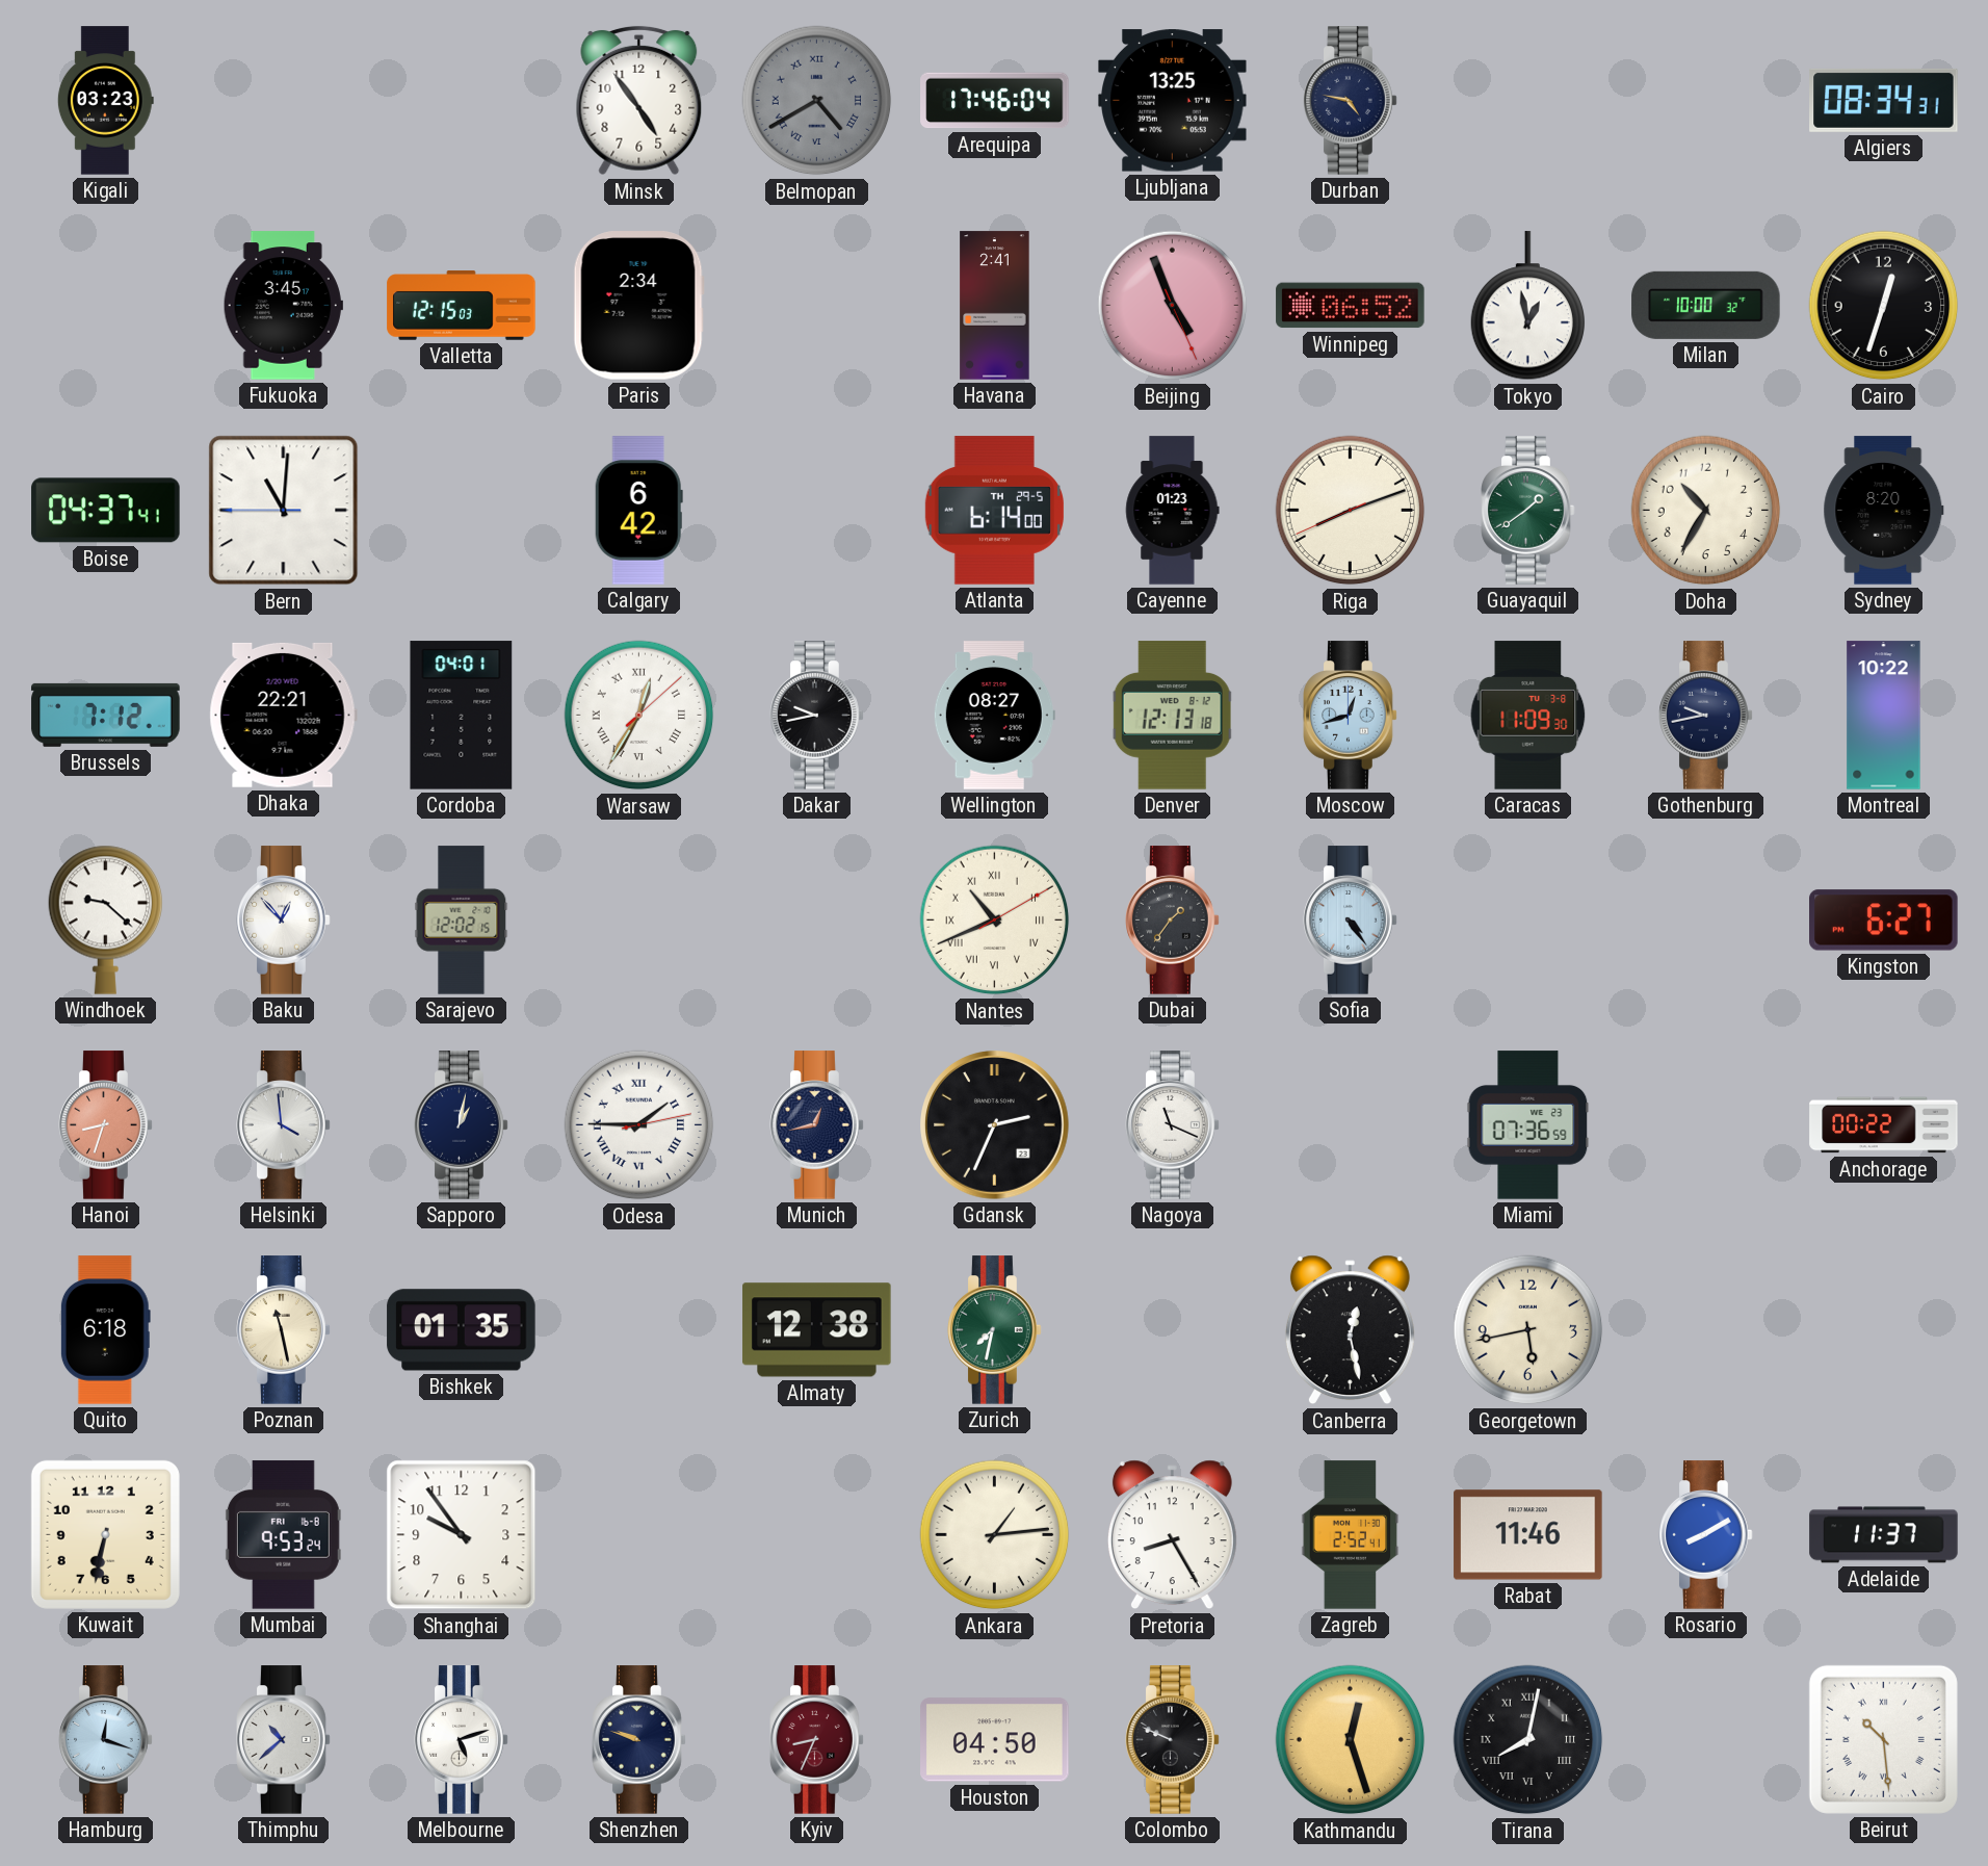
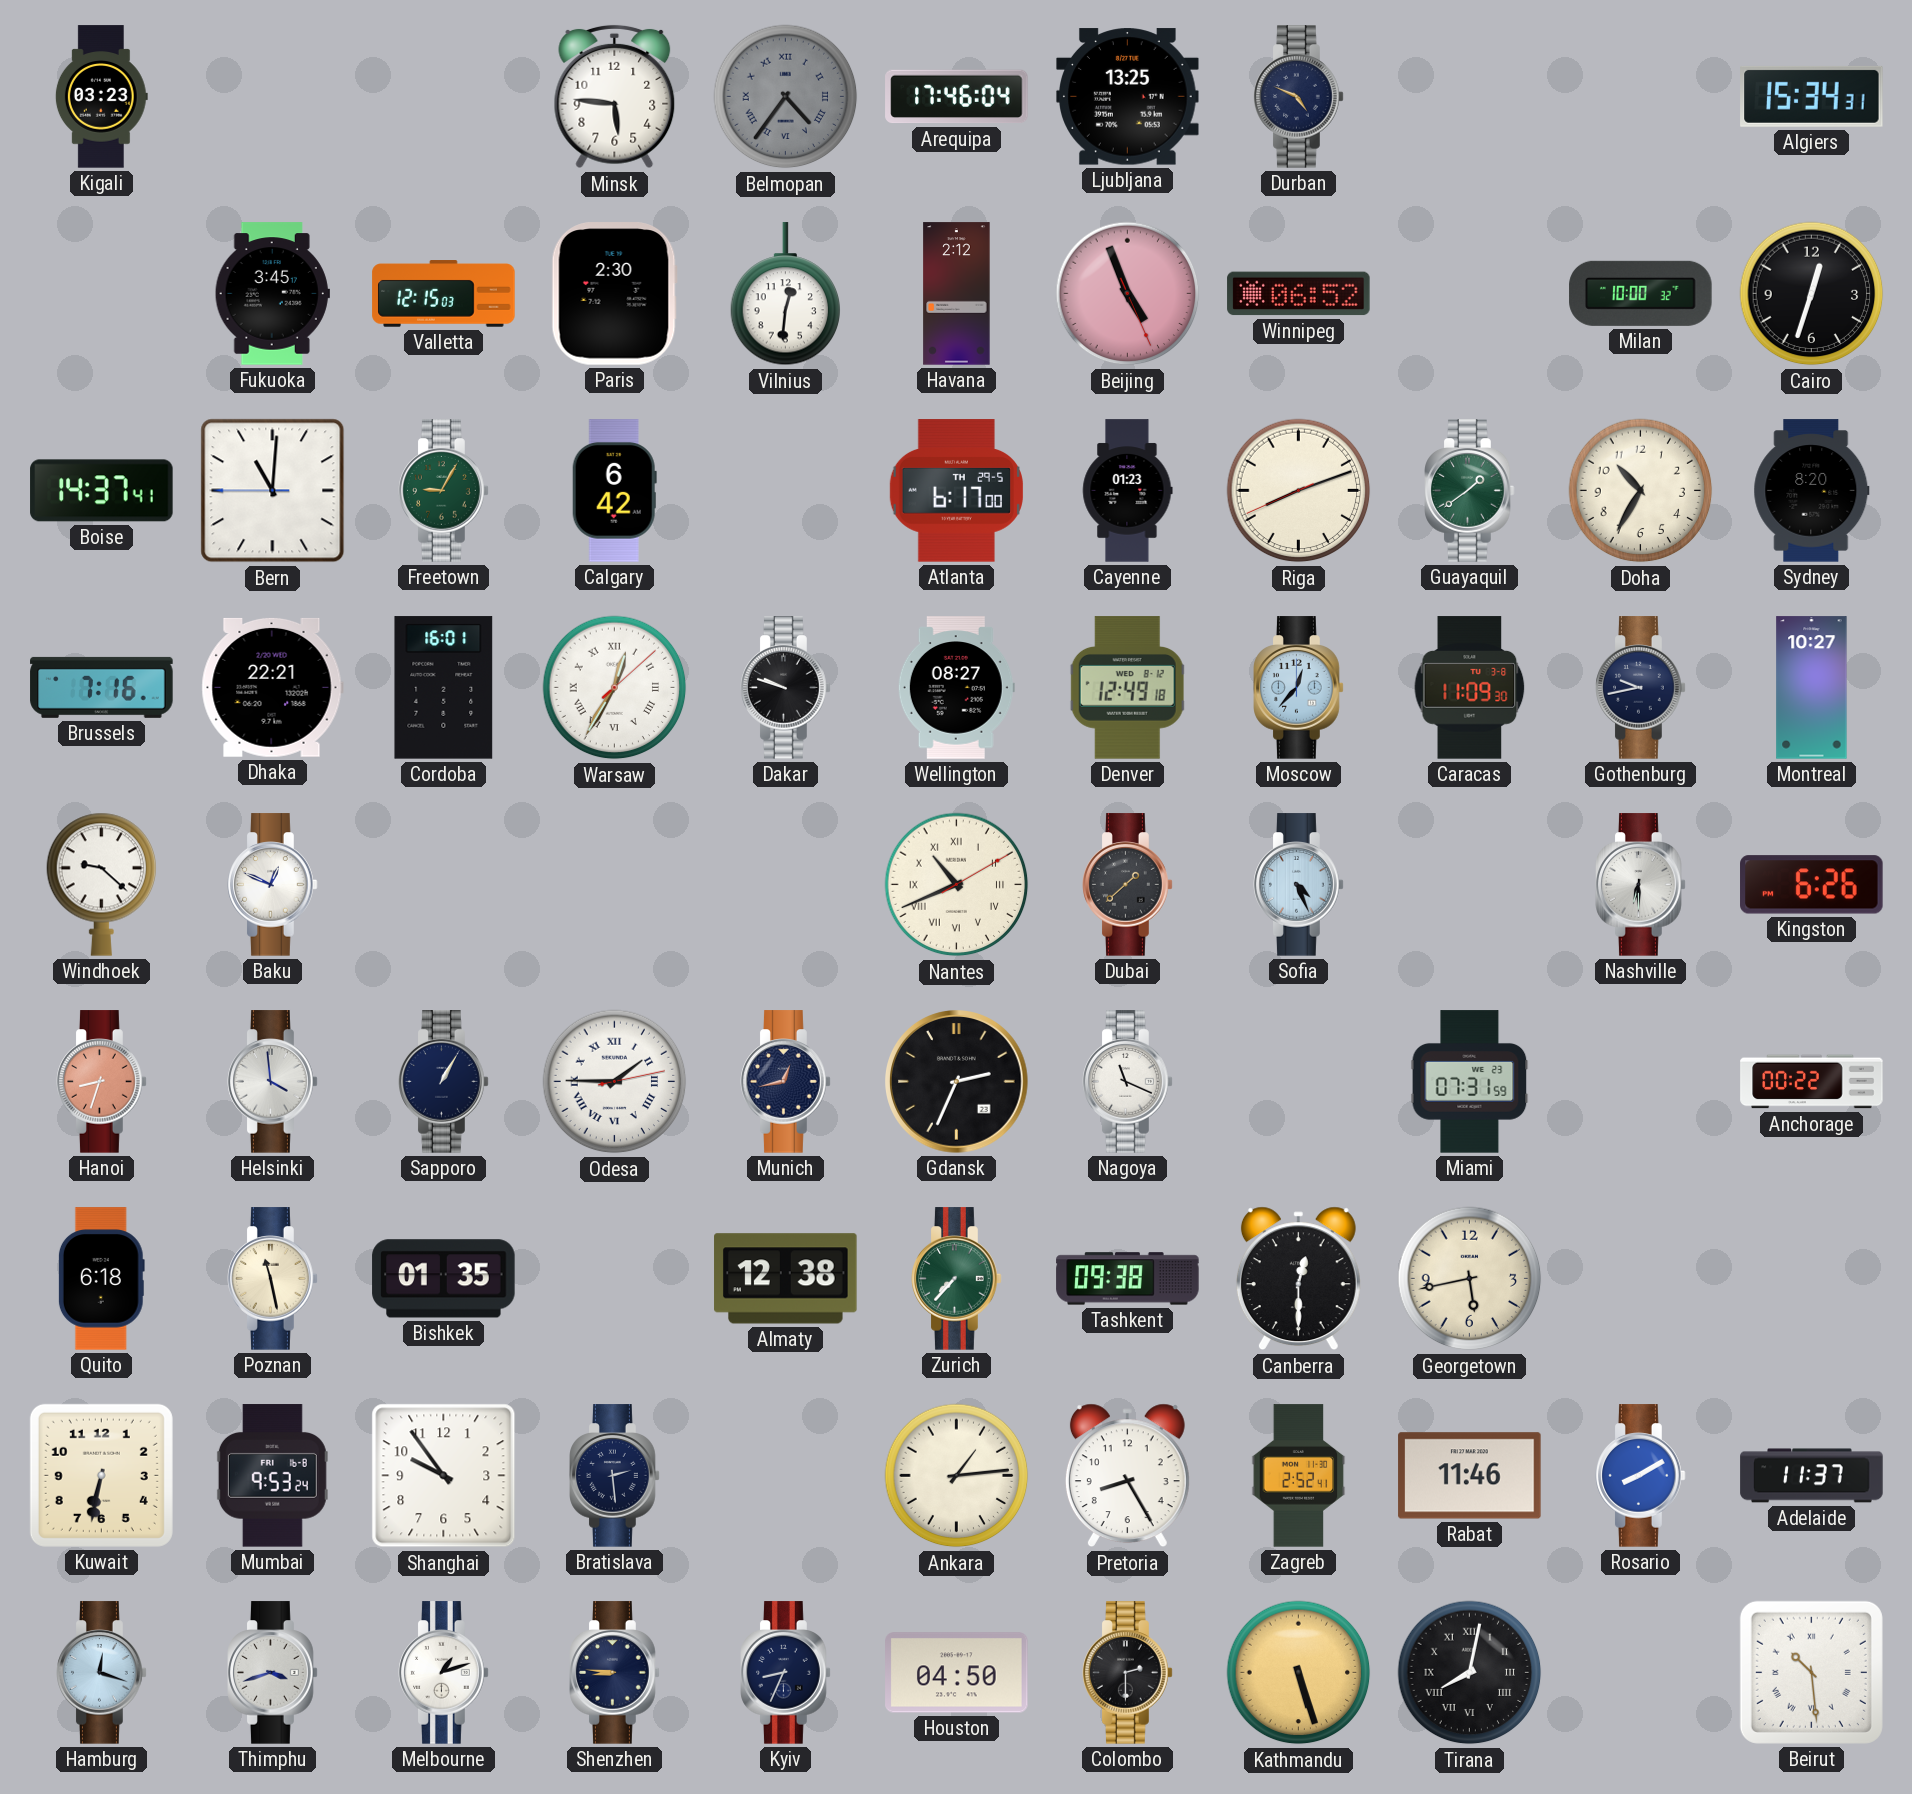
Minsk: 4:54 -> 5:46 (615, 97)
Belmopan: 4:40 -> 4:36 (786, 97)
Durban: 4:47 -> 4:49 (1299, 97)
Algiers: 08:34 -> 15:34 (1812, 96)
Paris: 2:34 -> 2:30 (614, 294)
Vilnius: none -> 12:31 (786, 294)
Havana: 2:41 -> 2:12 (957, 294)
Tokyo: 12:58 -> none (1528, 306)
Boise: 04:37 -> 14:37 (102, 491)
Freetown: none -> 9:05 (444, 491)
Atlanta: 6:14 -> 6:17 (956, 491)
Brussels: 7:12 -> 7:16 (102, 687)
Cordoba: 04:01 -> 16:01 (444, 688)
Dakar: 9:43 -> 9:48 (786, 688)
Denver: 12:13 -> 12:49 (1128, 688)
Moscow: 12:42 -> 12:37 (1299, 688)
Montreal: 10:22 -> 10:27 (1812, 688)
Baku: 12:53 -> 12:49 (273, 885)
Sarajevo: 12:02 -> none (462, 921)
Dubai: 1:36 -> 1:38 (1128, 885)
Sofia: 4:24 -> 4:26 (1299, 885)
Nashville: none -> 6:30 (1641, 885)
Kingston: 6:27 -> 6:26 (1812, 885)
Sapporo: 1:02 -> 1:05 (444, 1082)
Miami: 07:36 -> 07:31 (1470, 1082)
Zurich: 7:32 -> 7:37 (957, 1279)
Tashkent: none -> 09:38 (1128, 1279)
Canberra: 12:28 -> 12:30 (1298, 1279)
Bratislava: none -> 2:29 (615, 1476)
Thimphu: 10:38 -> 3:42 (273, 1673)
Melbourne: 5:12 -> 1:12 (444, 1673)
Shenzhen: 9:48 -> 8:46 (615, 1673)
Kyiv dial: burgundy -> navy (786, 1673)
Colombo: 9:49 -> 2:30 (1128, 1673)
Kathmandu: 12:27 -> 5:27 (1299, 1673)
